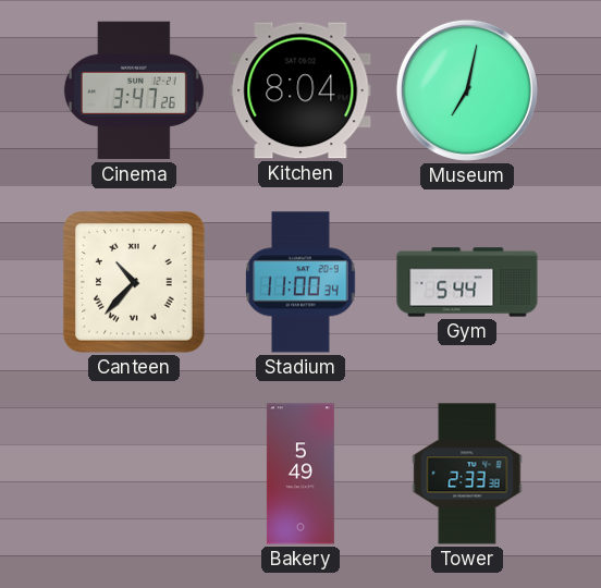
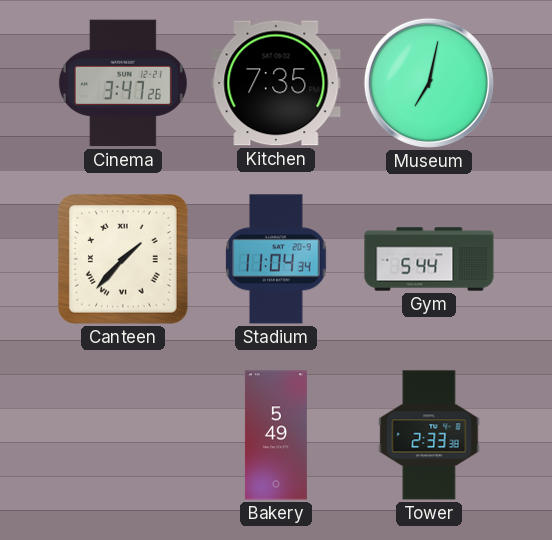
Kitchen: 8:04 -> 7:35 (276, 83)
Canteen: 10:37 -> 1:37 (123, 259)
Stadium: 11:00 -> 11:04 (276, 259)
